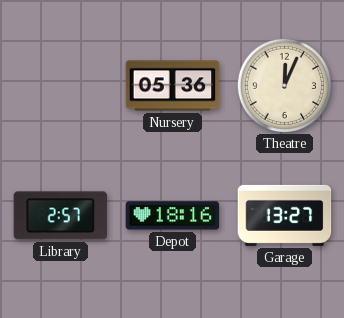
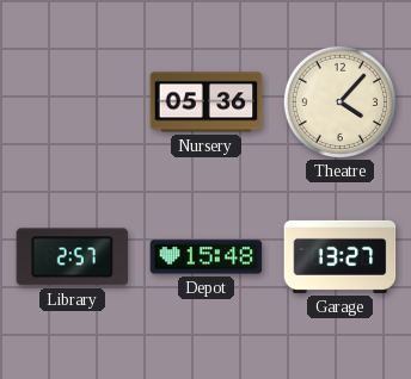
Theatre: 12:04 -> 4:07 (339, 101)
Depot: 18:16 -> 15:48 (207, 257)
